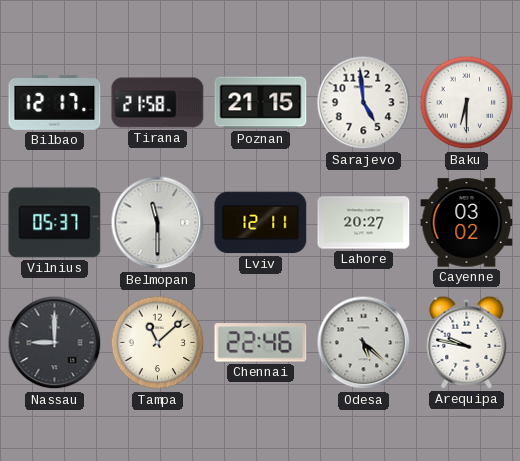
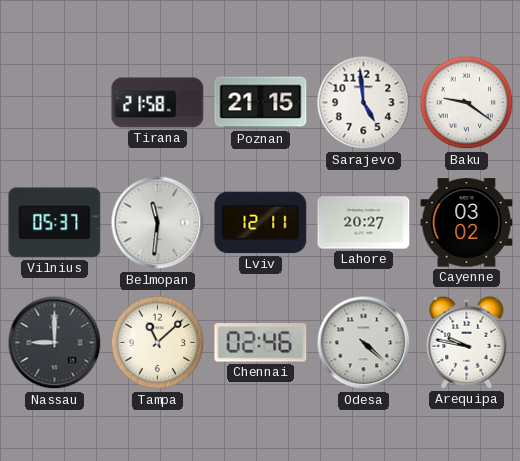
Bilbao: 12:17 -> none (55, 102)
Baku: 6:30 -> 9:21 (467, 103)
Belmopan: 11:30 -> 11:31 (158, 223)
Chennai: 22:46 -> 02:46 (261, 343)
Odesa: 5:22 -> 4:22 (364, 343)
